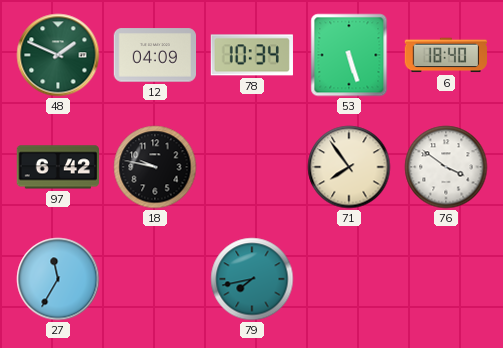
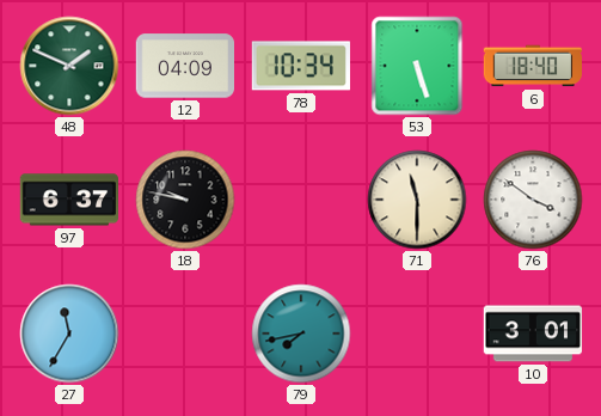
97: 6:42 -> 6:37 (68, 200)
71: 7:54 -> 11:30 (417, 200)
10: none -> 3:01 (533, 334)
